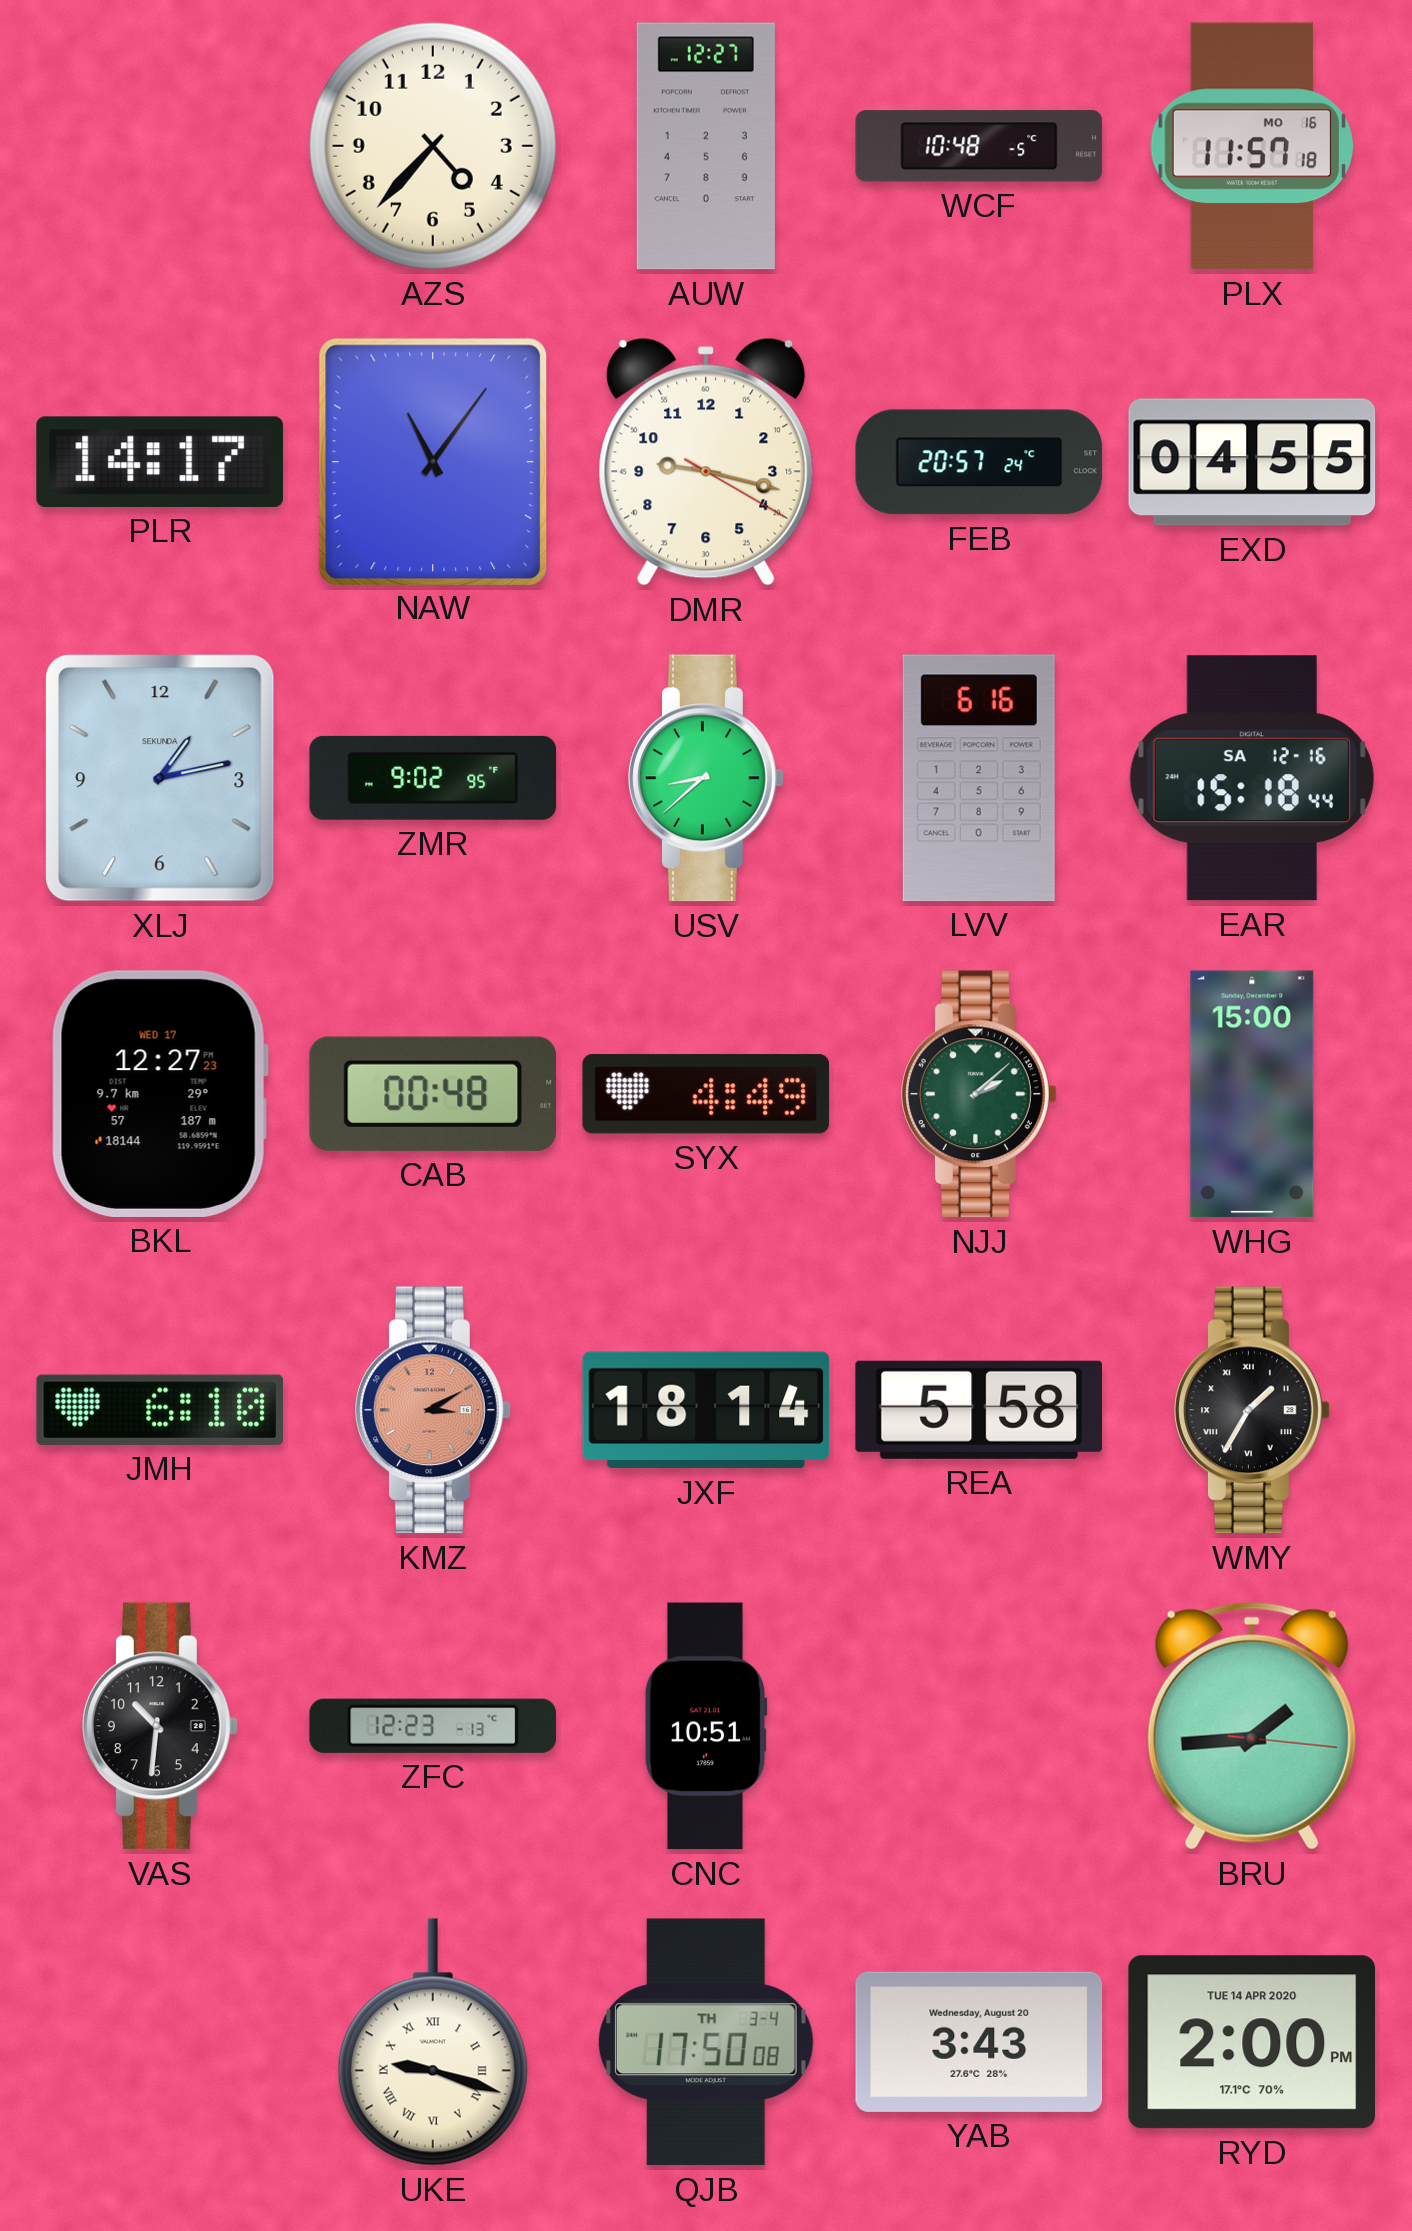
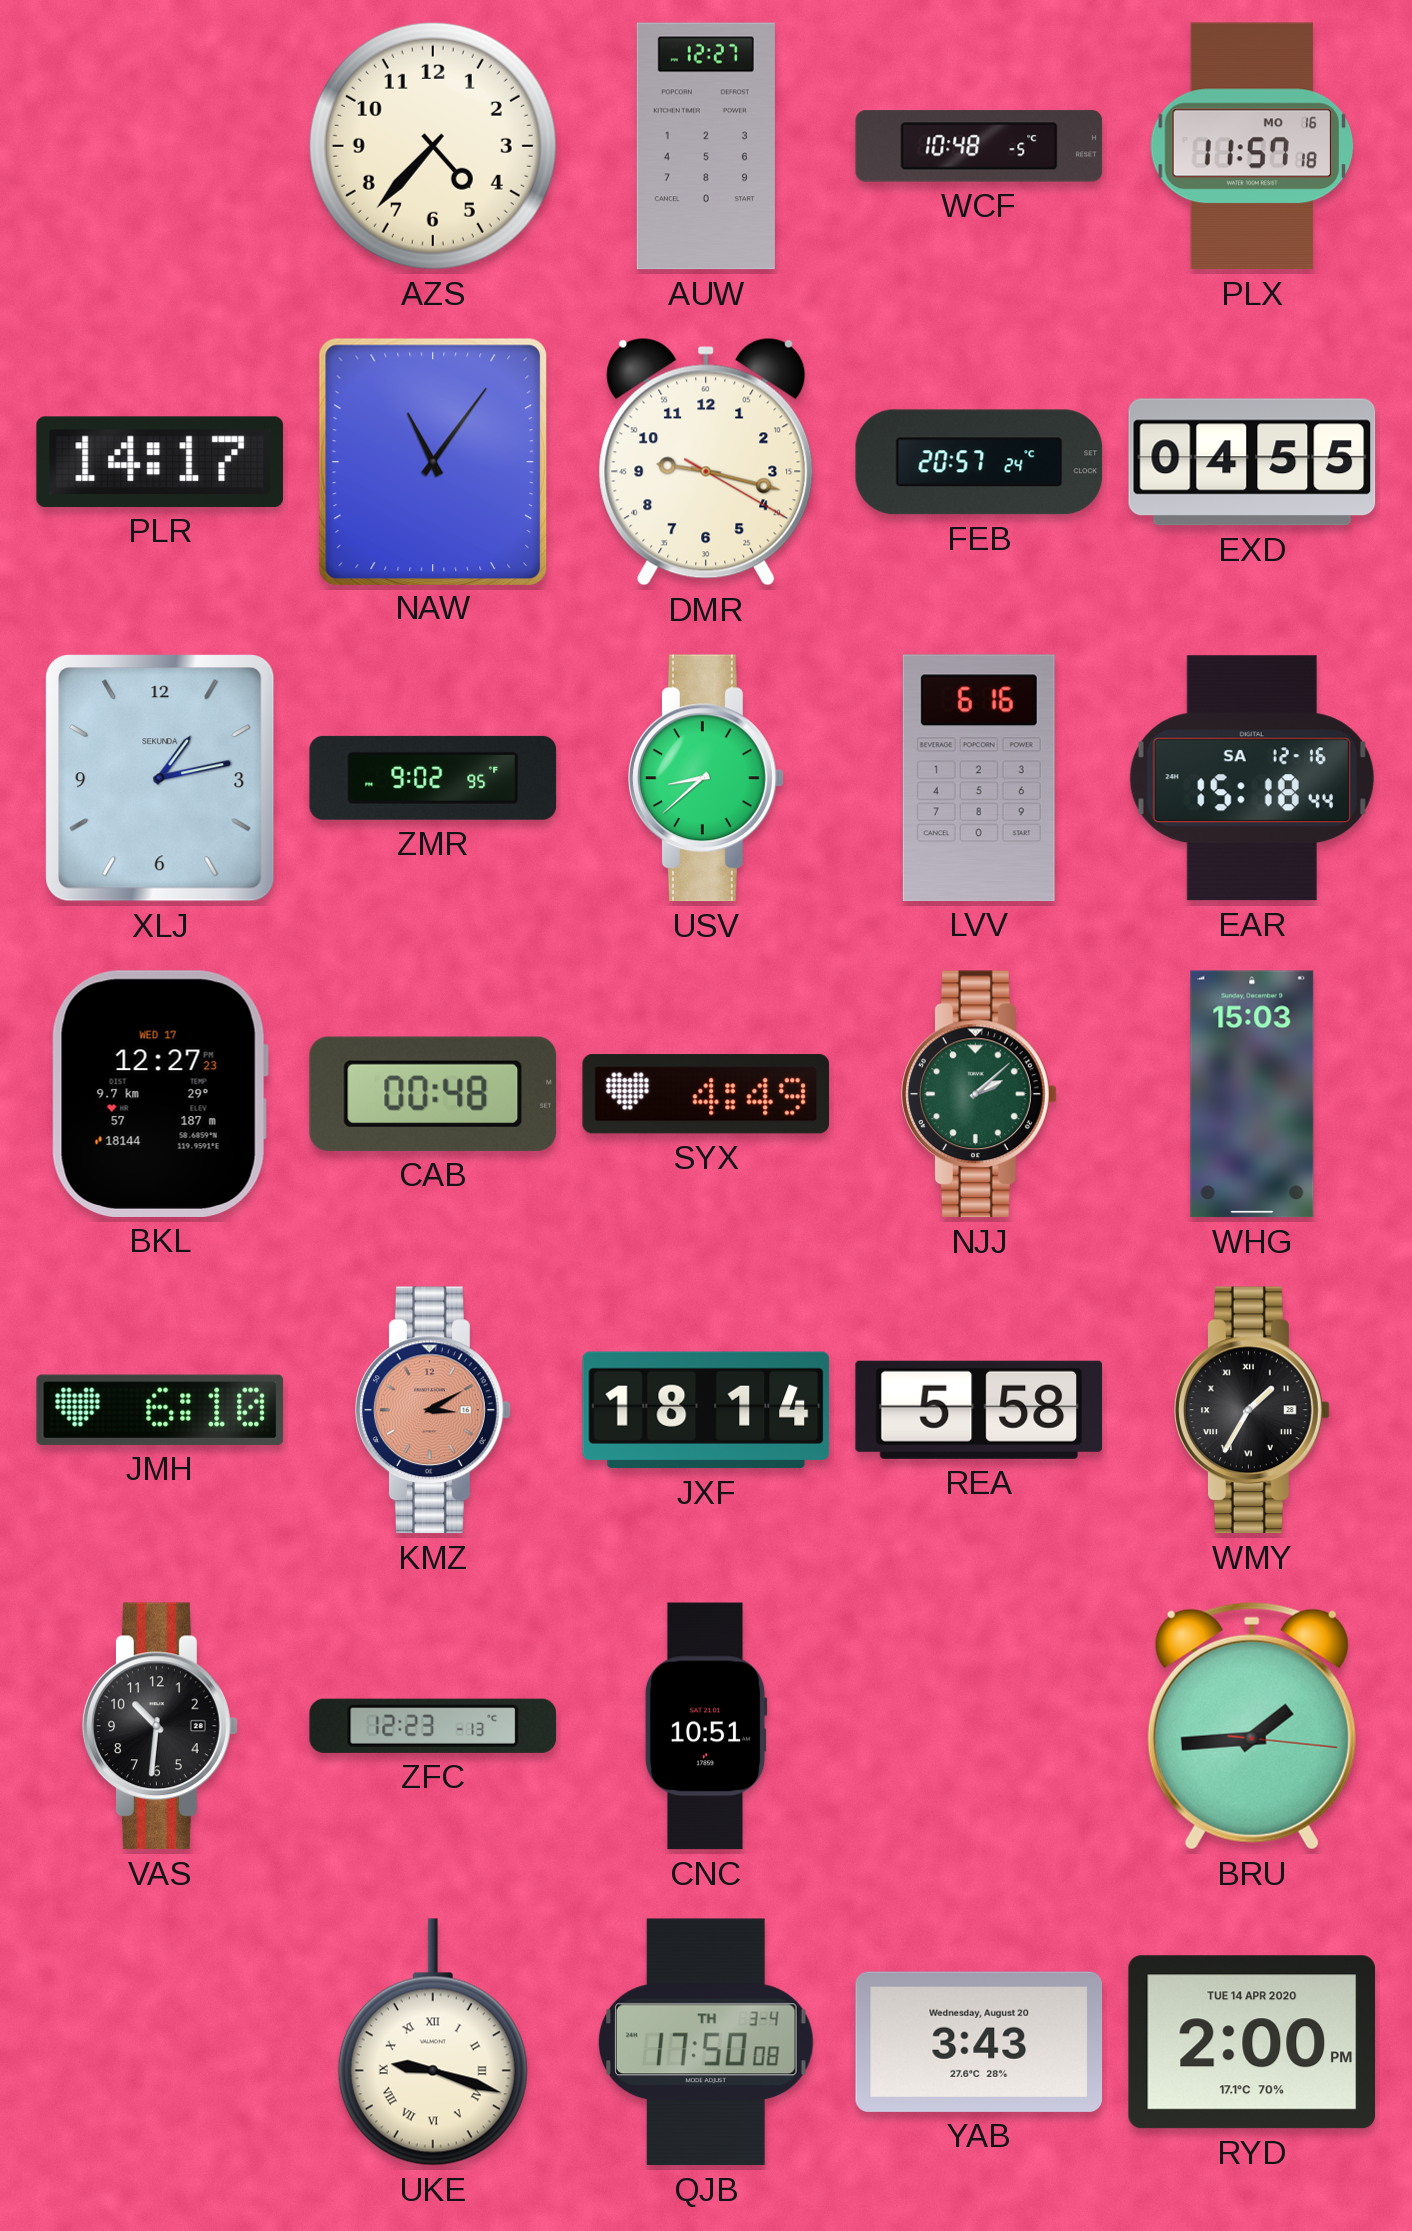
WHG: 15:00 -> 15:03 (1252, 1094)
